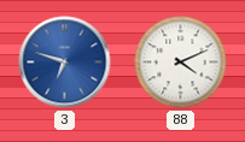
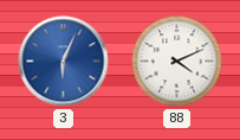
3: 6:48 -> 6:04 (64, 62)
